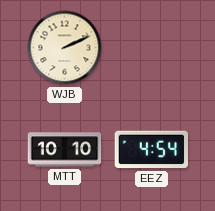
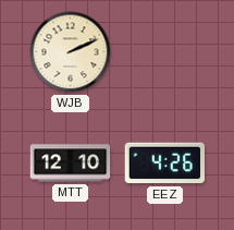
MTT: 10:10 -> 12:10 (71, 164)
EEZ: 4:54 -> 4:26 (164, 164)
